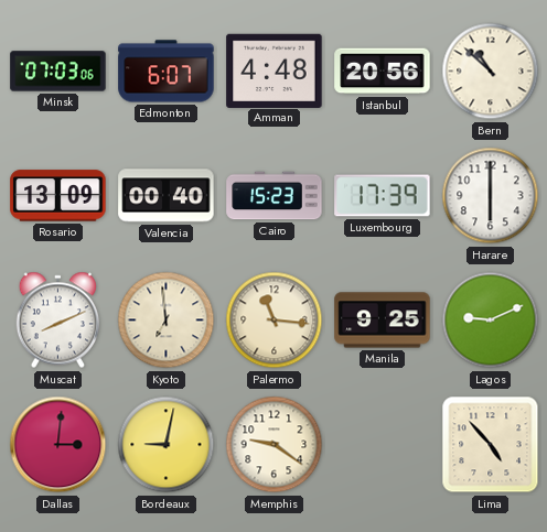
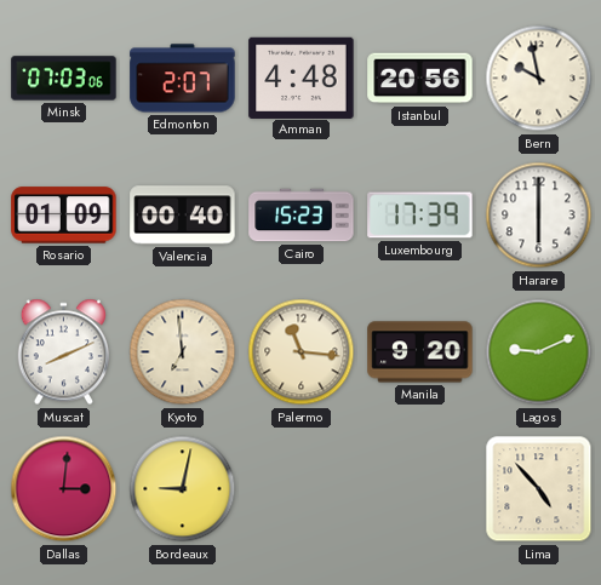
Edmonton: 6:07 -> 2:07 (183, 79)
Bern: 10:52 -> 9:58 (539, 79)
Rosario: 13:09 -> 01:09 (64, 216)
Manila: 9:25 -> 9:20 (420, 352)
Memphis: 9:21 -> none (275, 445)
